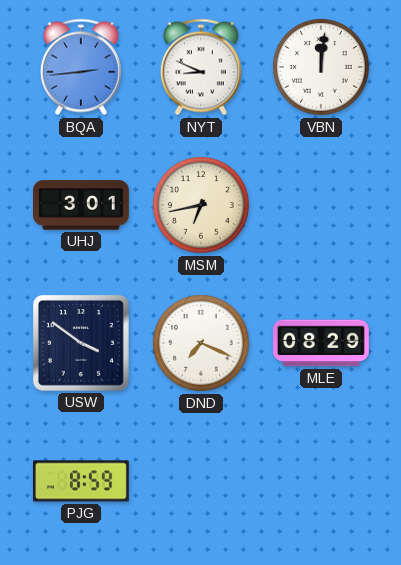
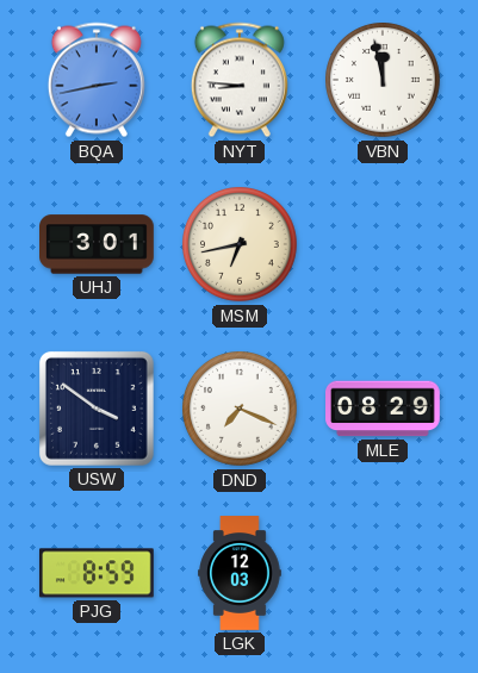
BQA: 2:44 -> 2:43 (97, 80)
NYT: 8:49 -> 8:46 (240, 80)
VBN: 12:01 -> 11:58 (384, 81)
LGK: none -> 12:03 (240, 573)
